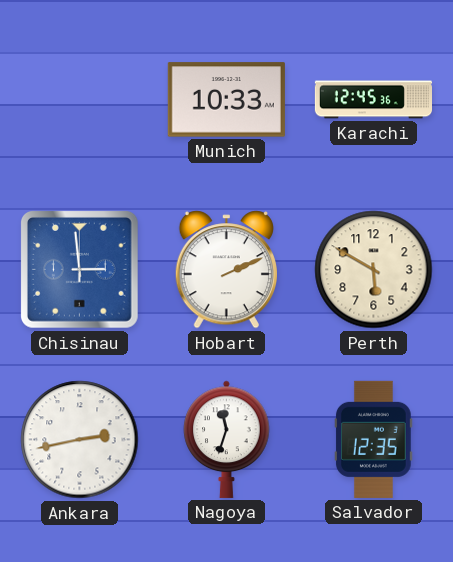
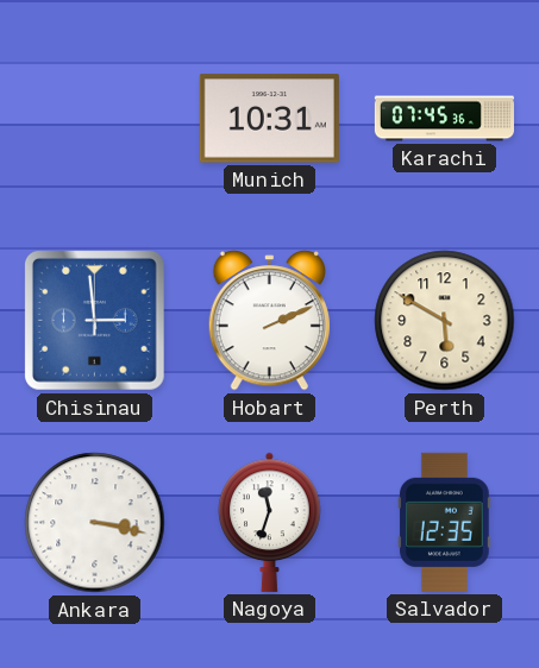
Munich: 10:33 -> 10:31 (269, 119)
Karachi: 12:45 -> 07:45 (444, 119)
Ankara: 2:43 -> 3:17 (95, 523)
